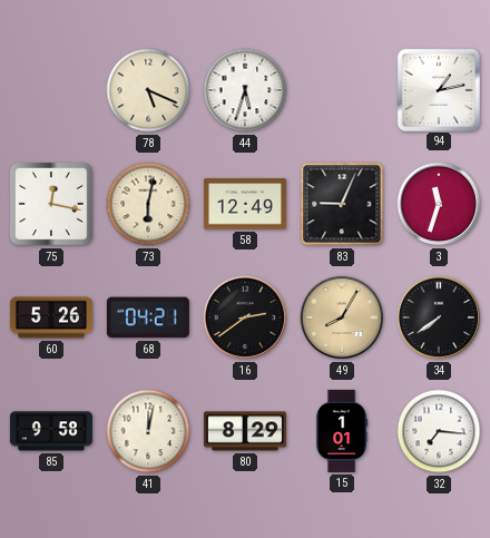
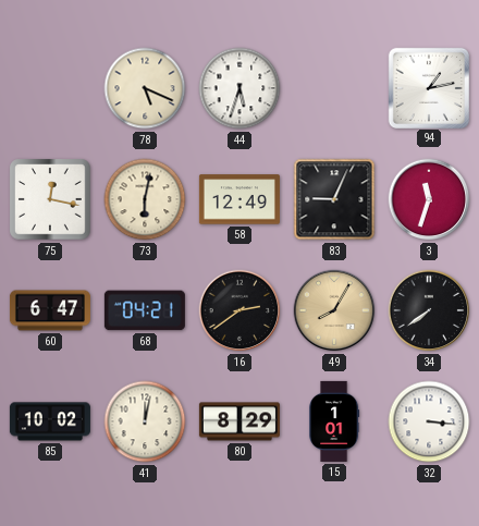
60: 5:26 -> 6:47 (50, 310)
85: 9:58 -> 10:02 (50, 421)
32: 7:16 -> 3:16 (429, 421)
